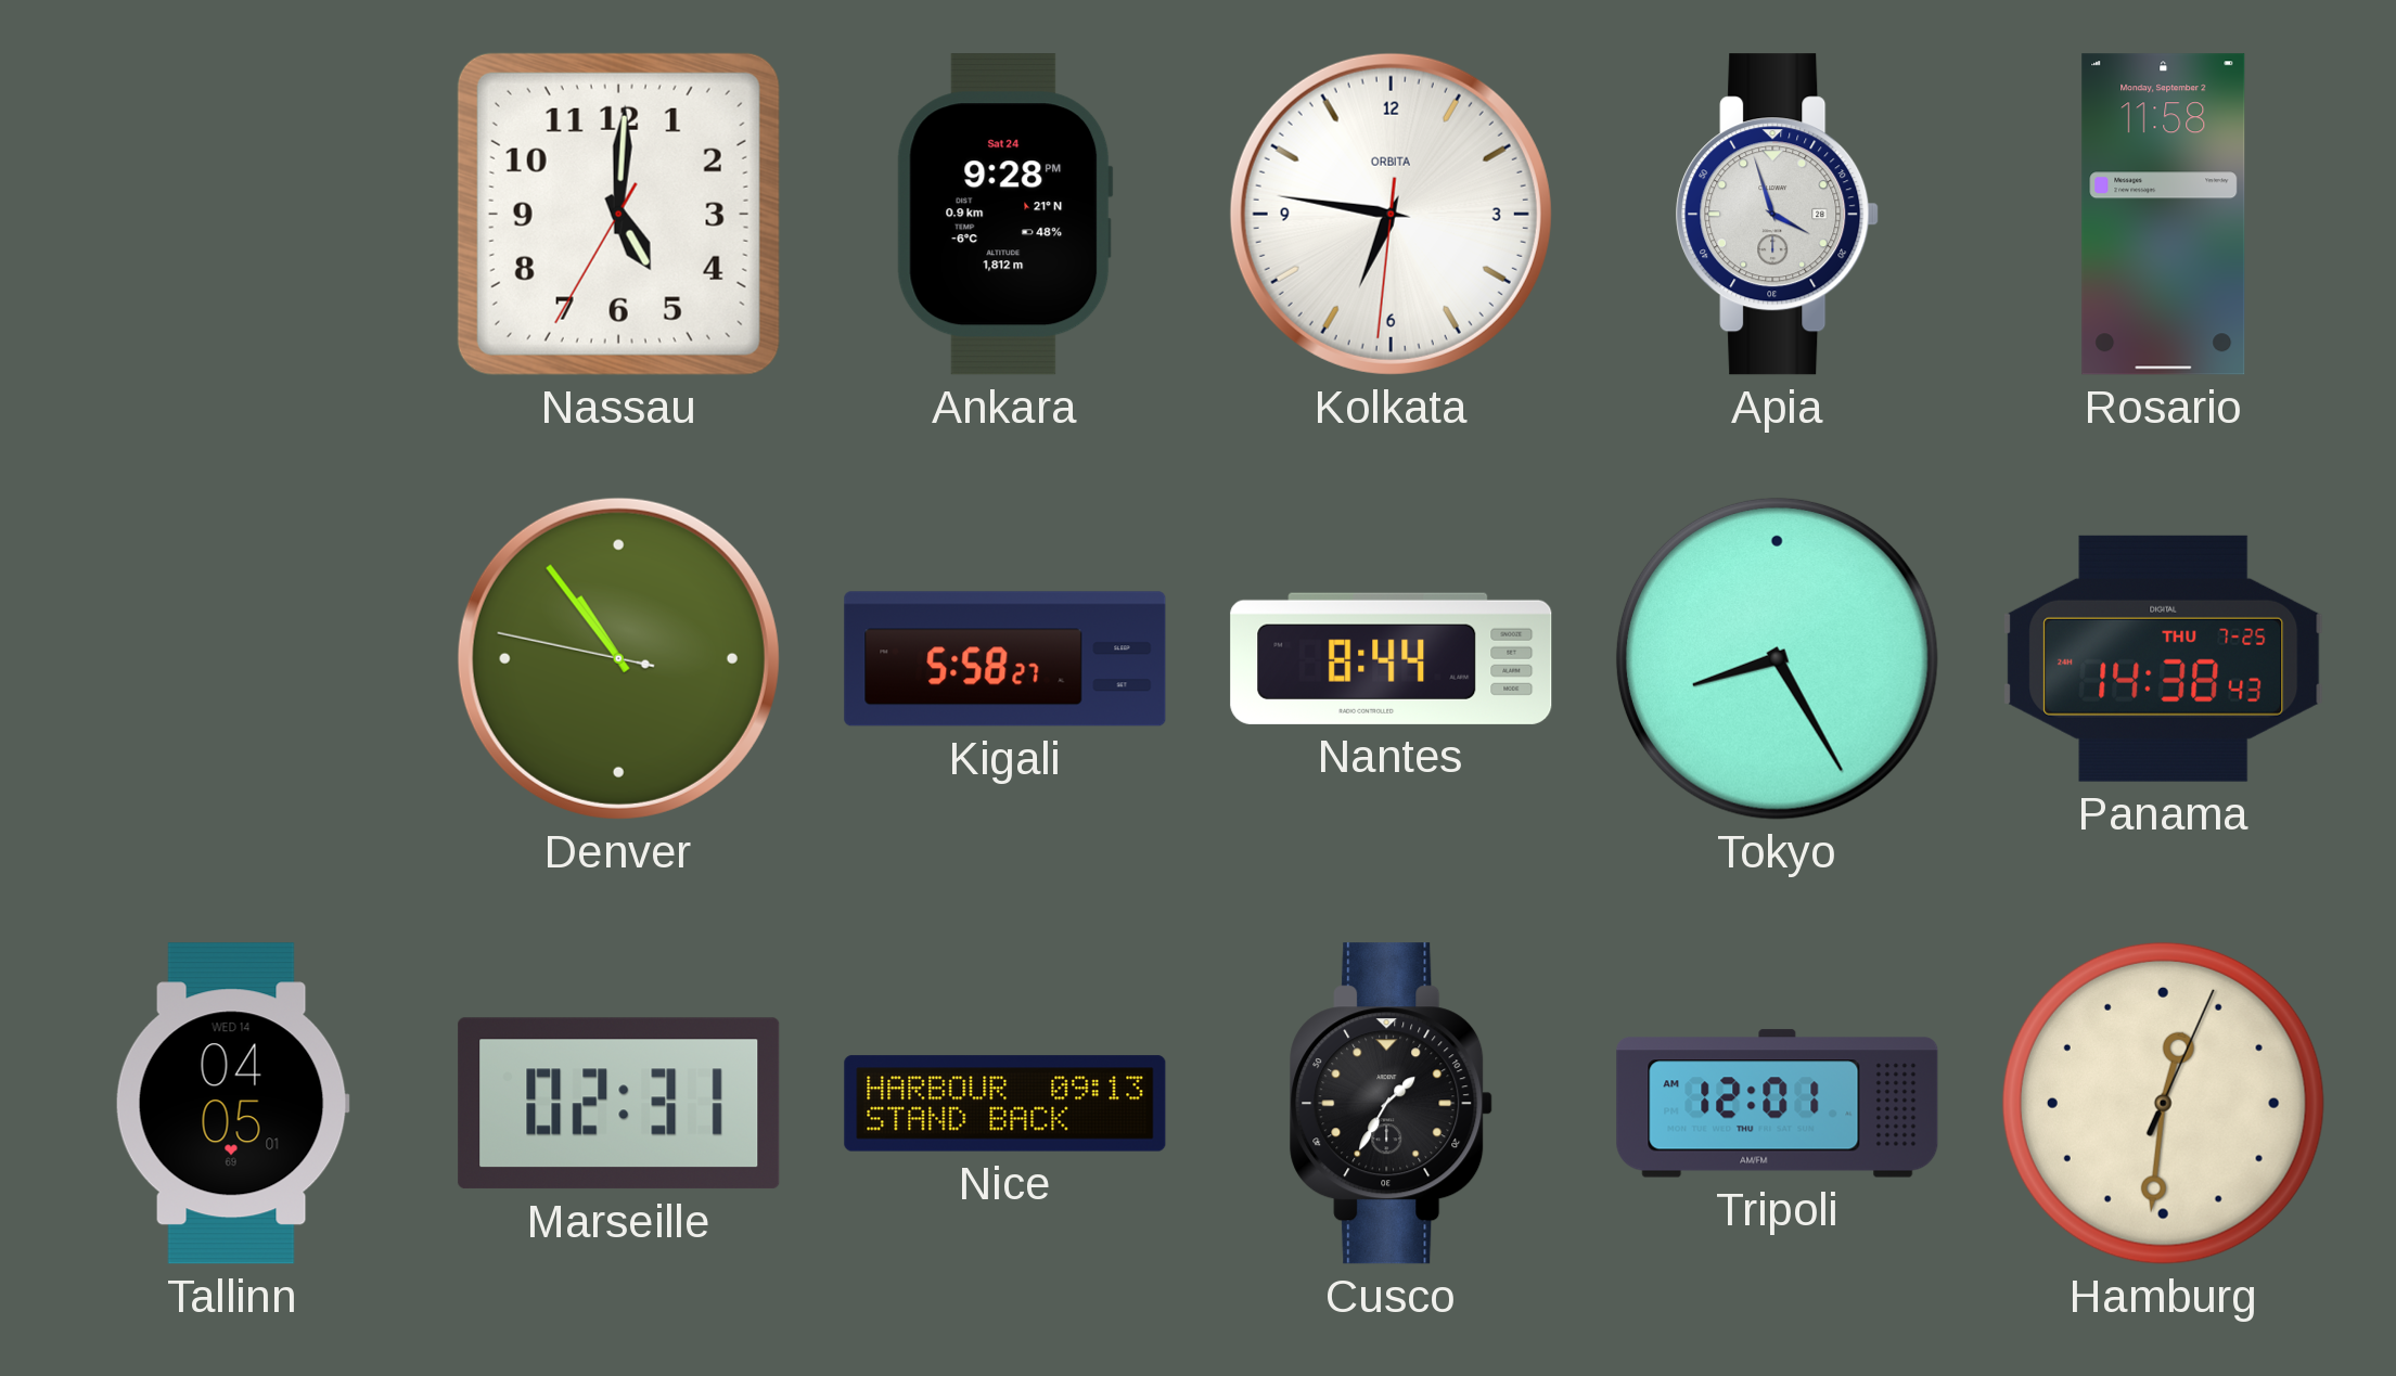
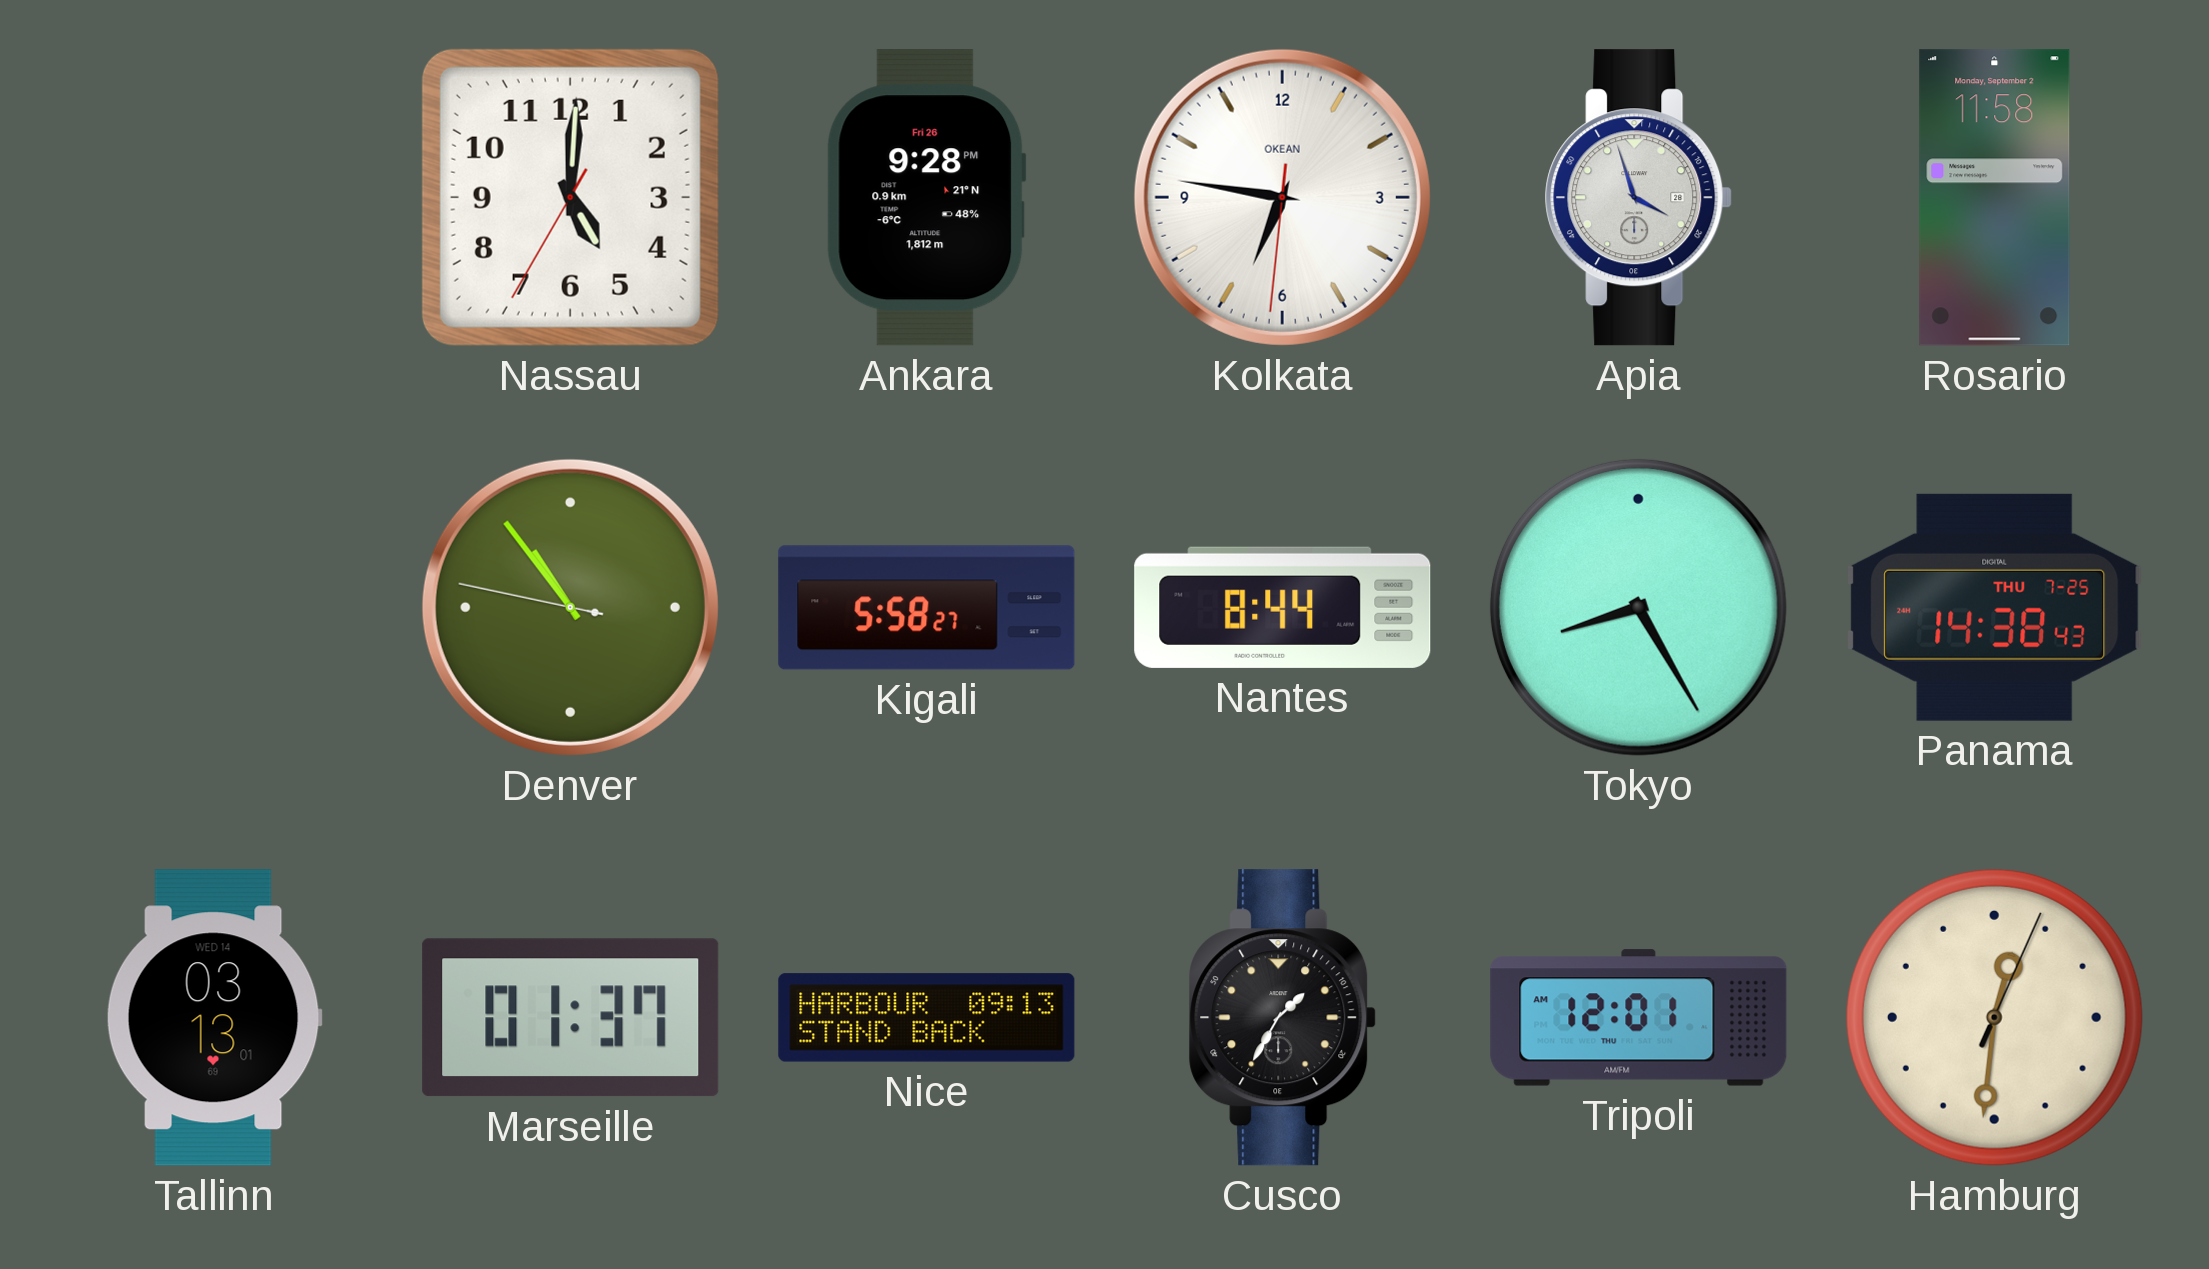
Ankara date: Sat 24 -> Fri 26 (926, 198)
Kolkata brand: ORBITA -> OKEAN (1282, 197)
Tallinn: 04:05 -> 03:13 (214, 1018)
Marseille: 02:31 -> 01:37 (571, 1018)
